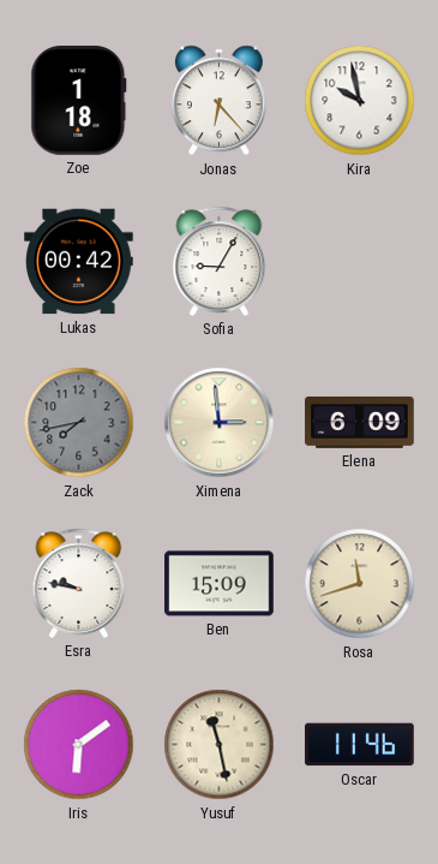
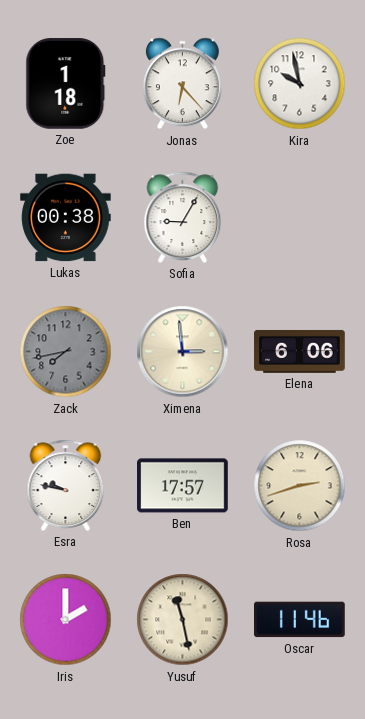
Lukas: 00:42 -> 00:38 (66, 218)
Elena: 6:09 -> 6:06 (300, 351)
Ben: 15:09 -> 17:57 (183, 486)
Rosa: 11:42 -> 2:42 (300, 486)
Iris: 6:09 -> 2:00 (66, 620)
